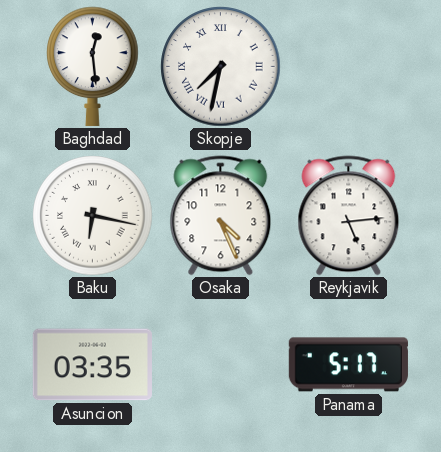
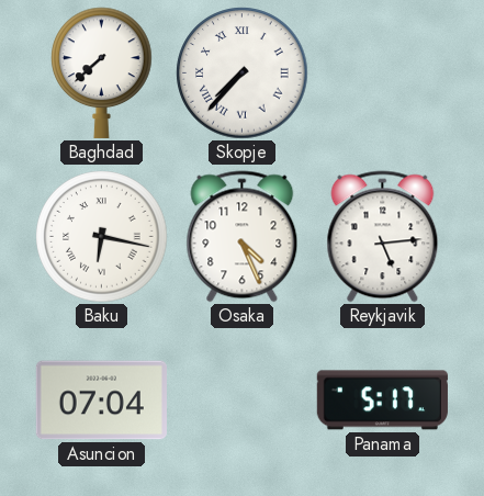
Baghdad: 12:29 -> 7:38 (102, 72)
Skopje: 7:32 -> 7:37 (243, 74)
Asuncion: 03:35 -> 07:04 (101, 401)
